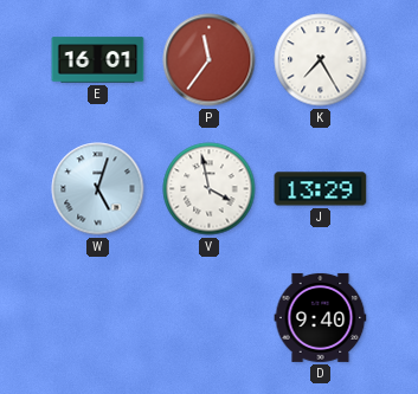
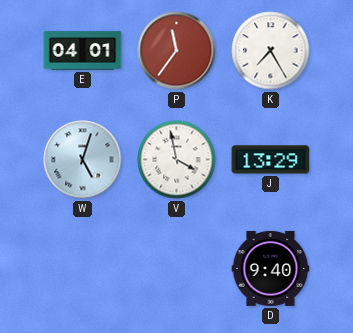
E: 16:01 -> 04:01 (83, 51)
